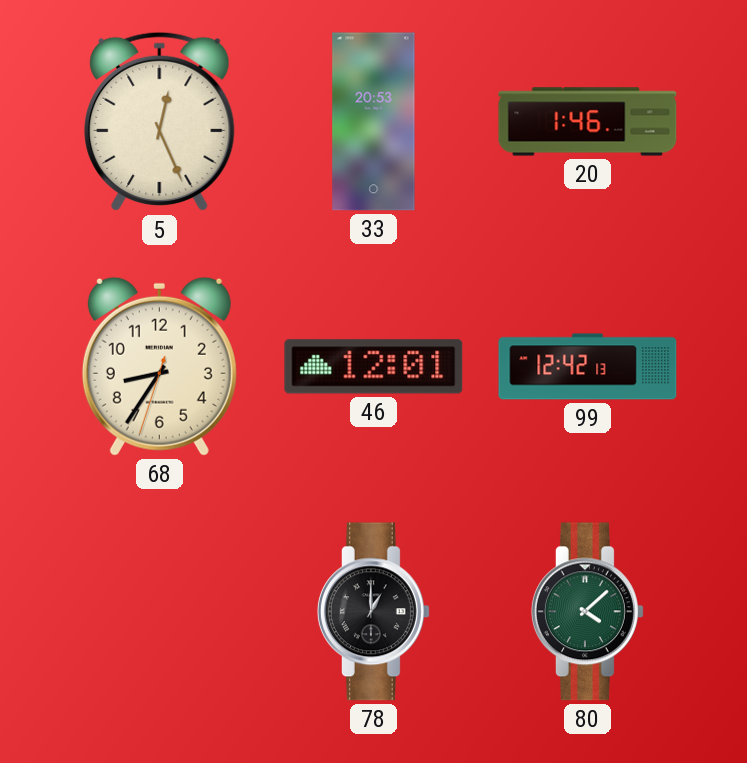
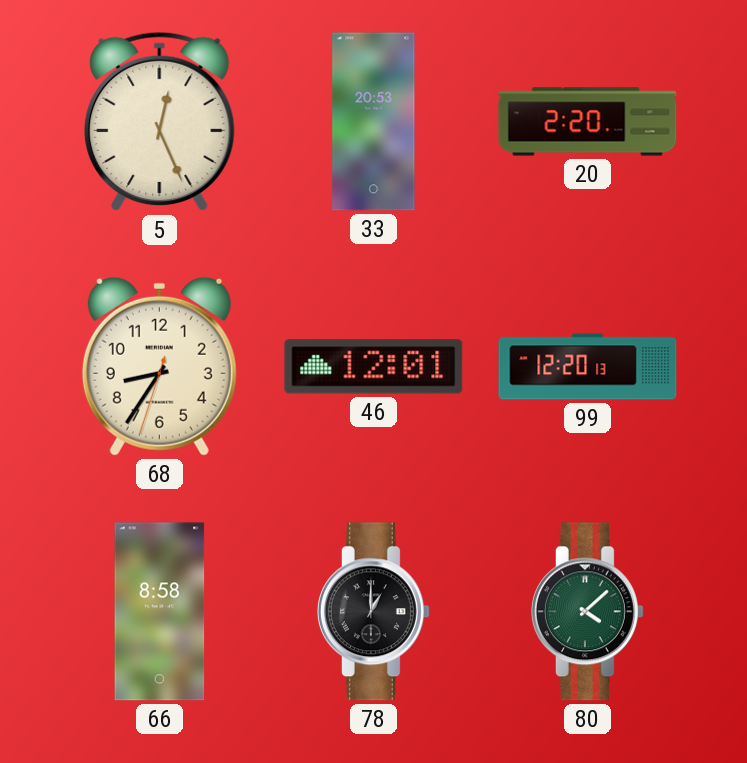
20: 1:46 -> 2:20 (588, 122)
99: 12:42 -> 12:20 (588, 367)
66: none -> 8:58 (160, 612)
